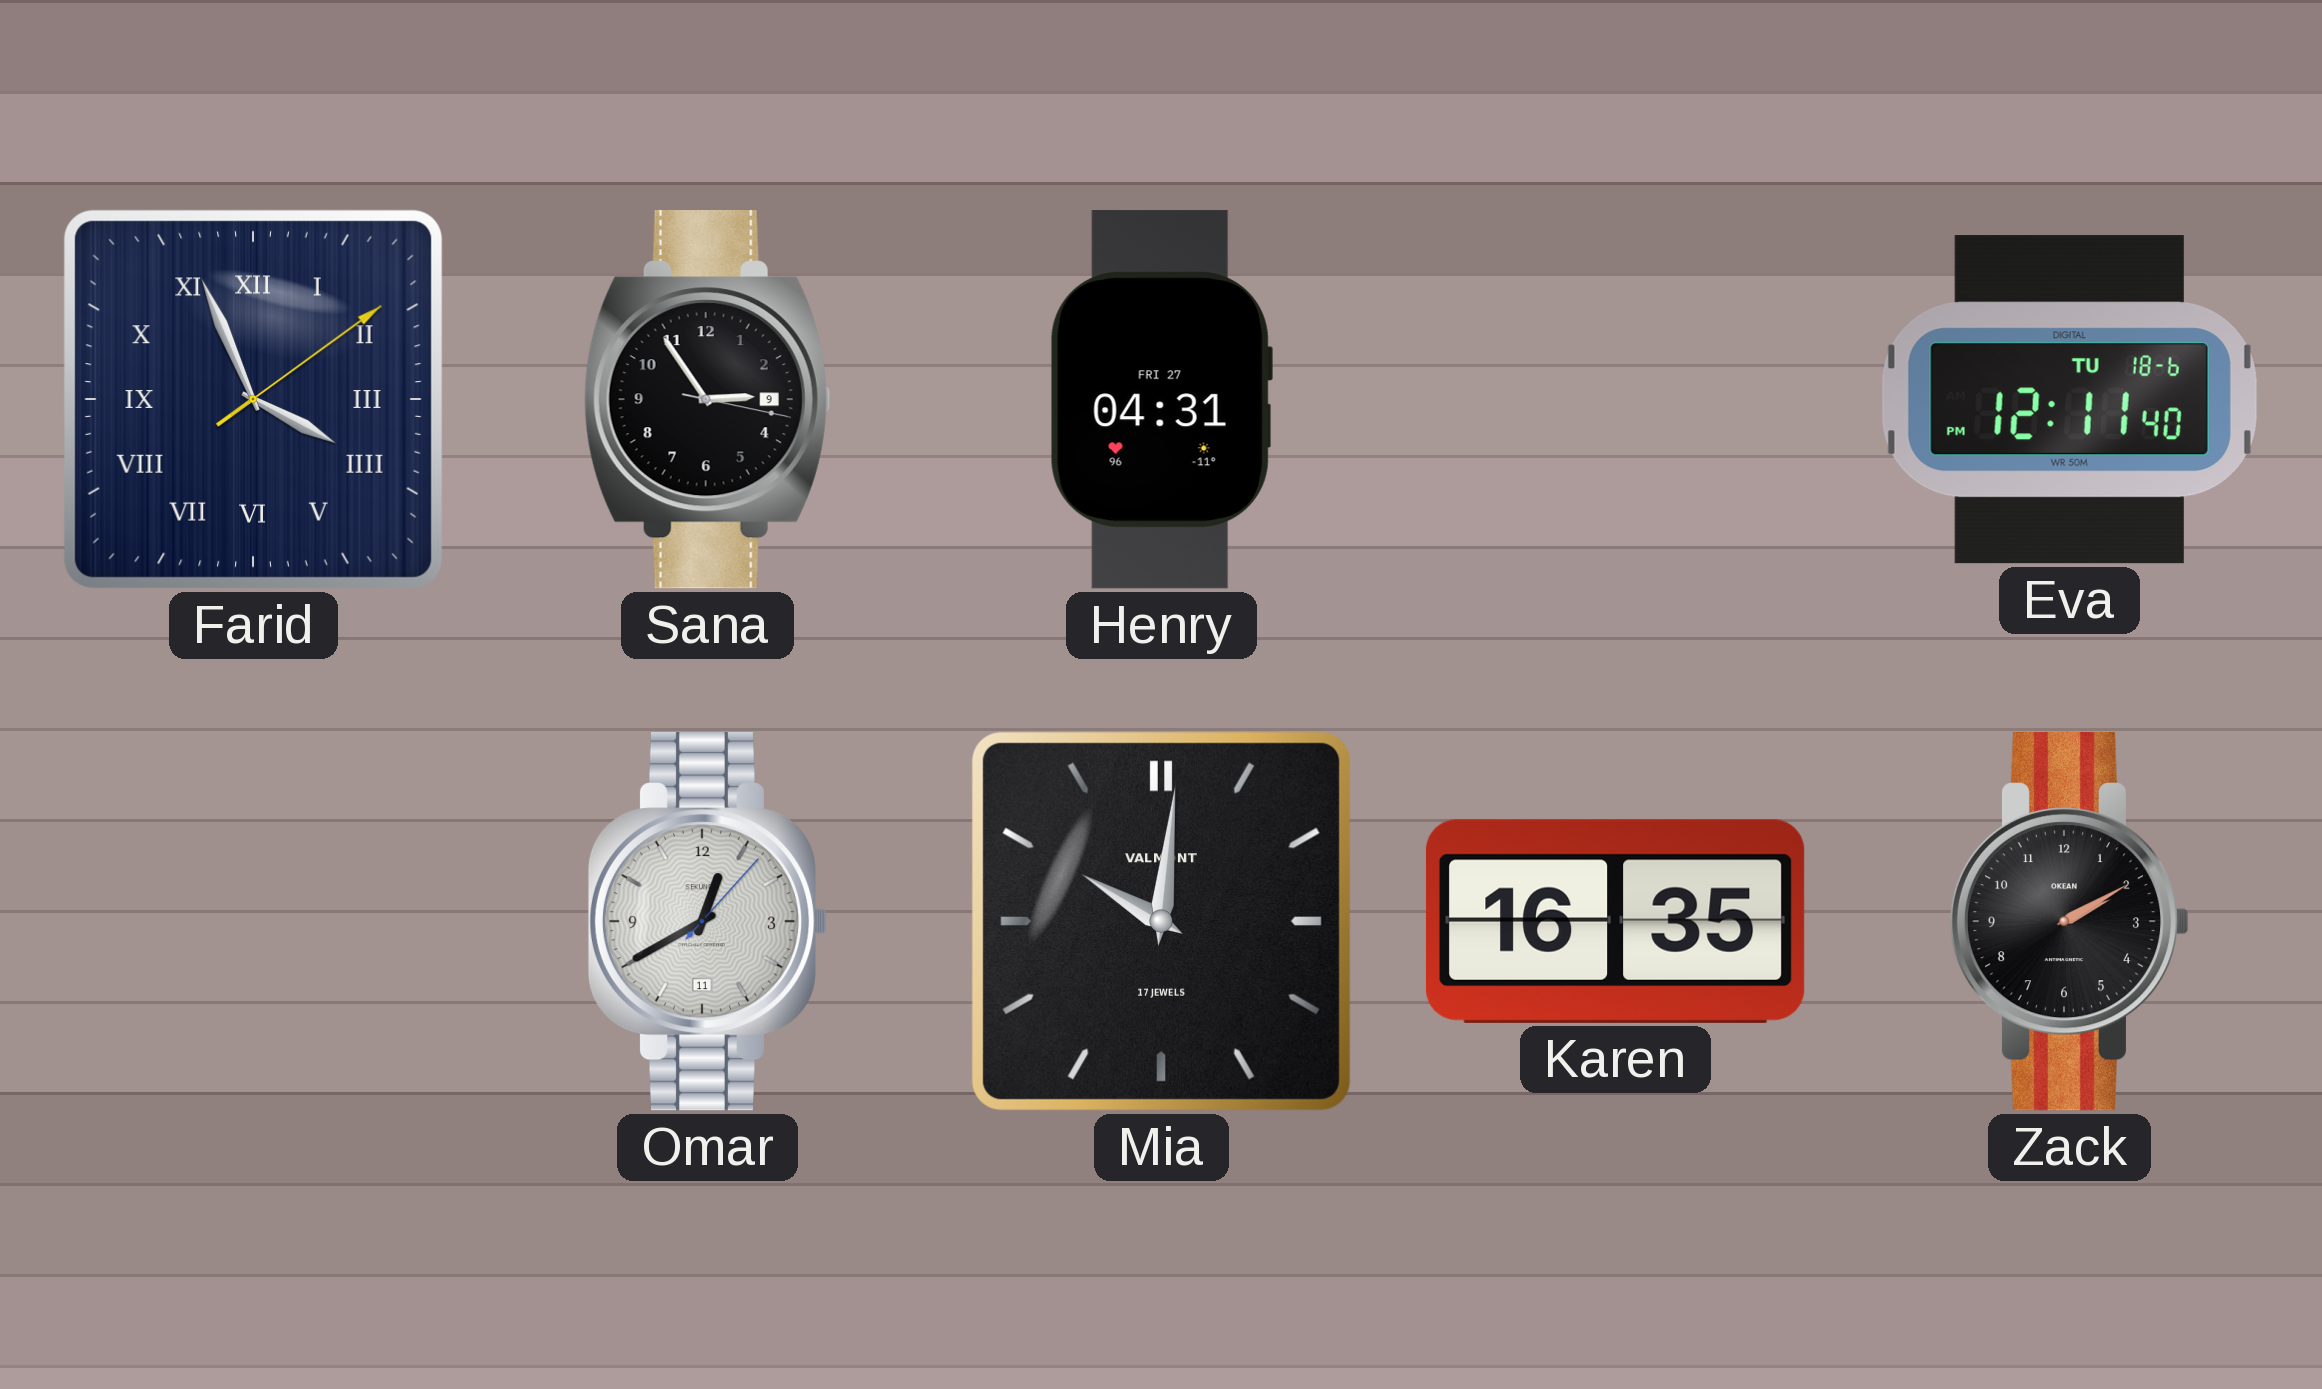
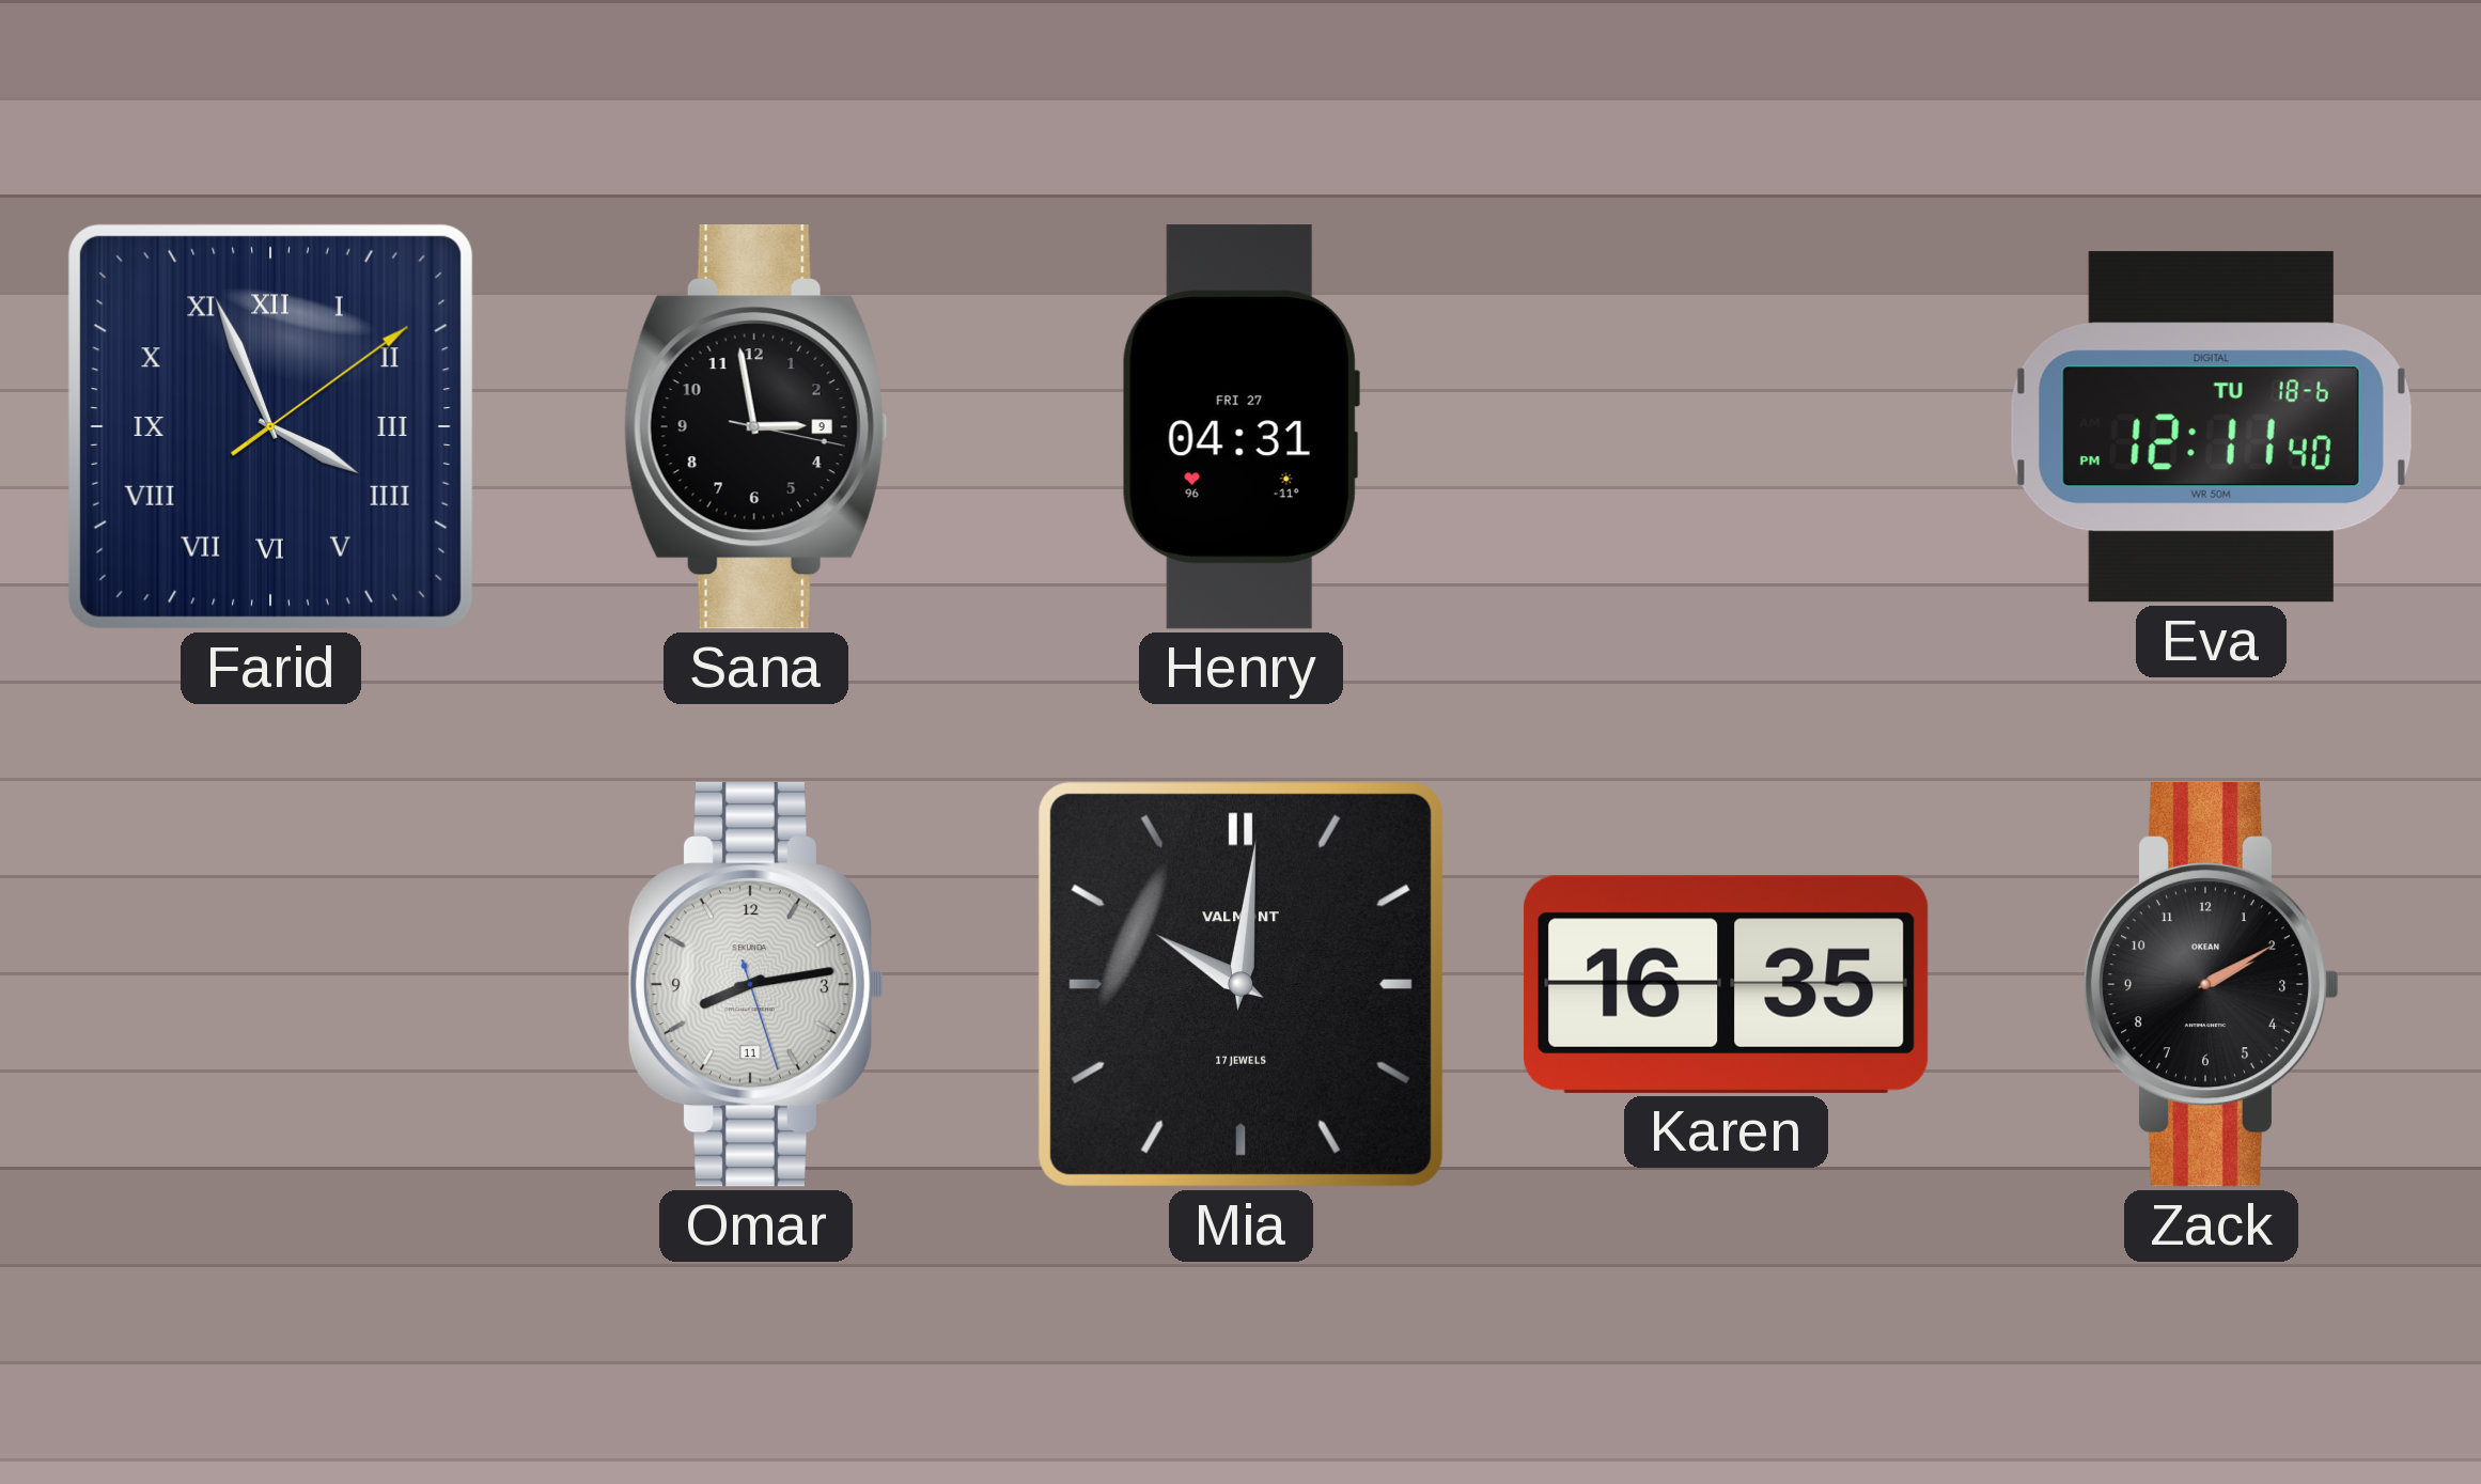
Sana: 2:54 -> 2:58 (755, 427)
Omar: 12:40 -> 8:13 (756, 985)
